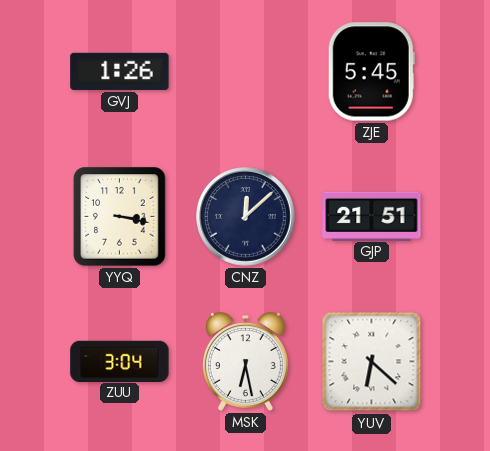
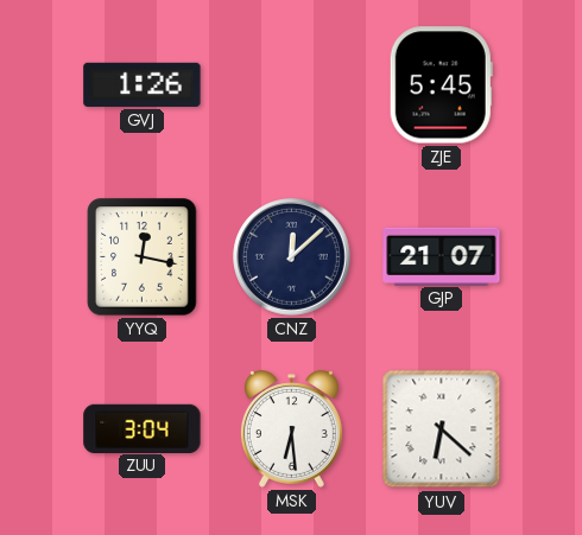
YYQ: 3:17 -> 12:17 (143, 257)
GJP: 21:51 -> 21:07 (442, 256)
MSK: 6:28 -> 6:29 (291, 429)
